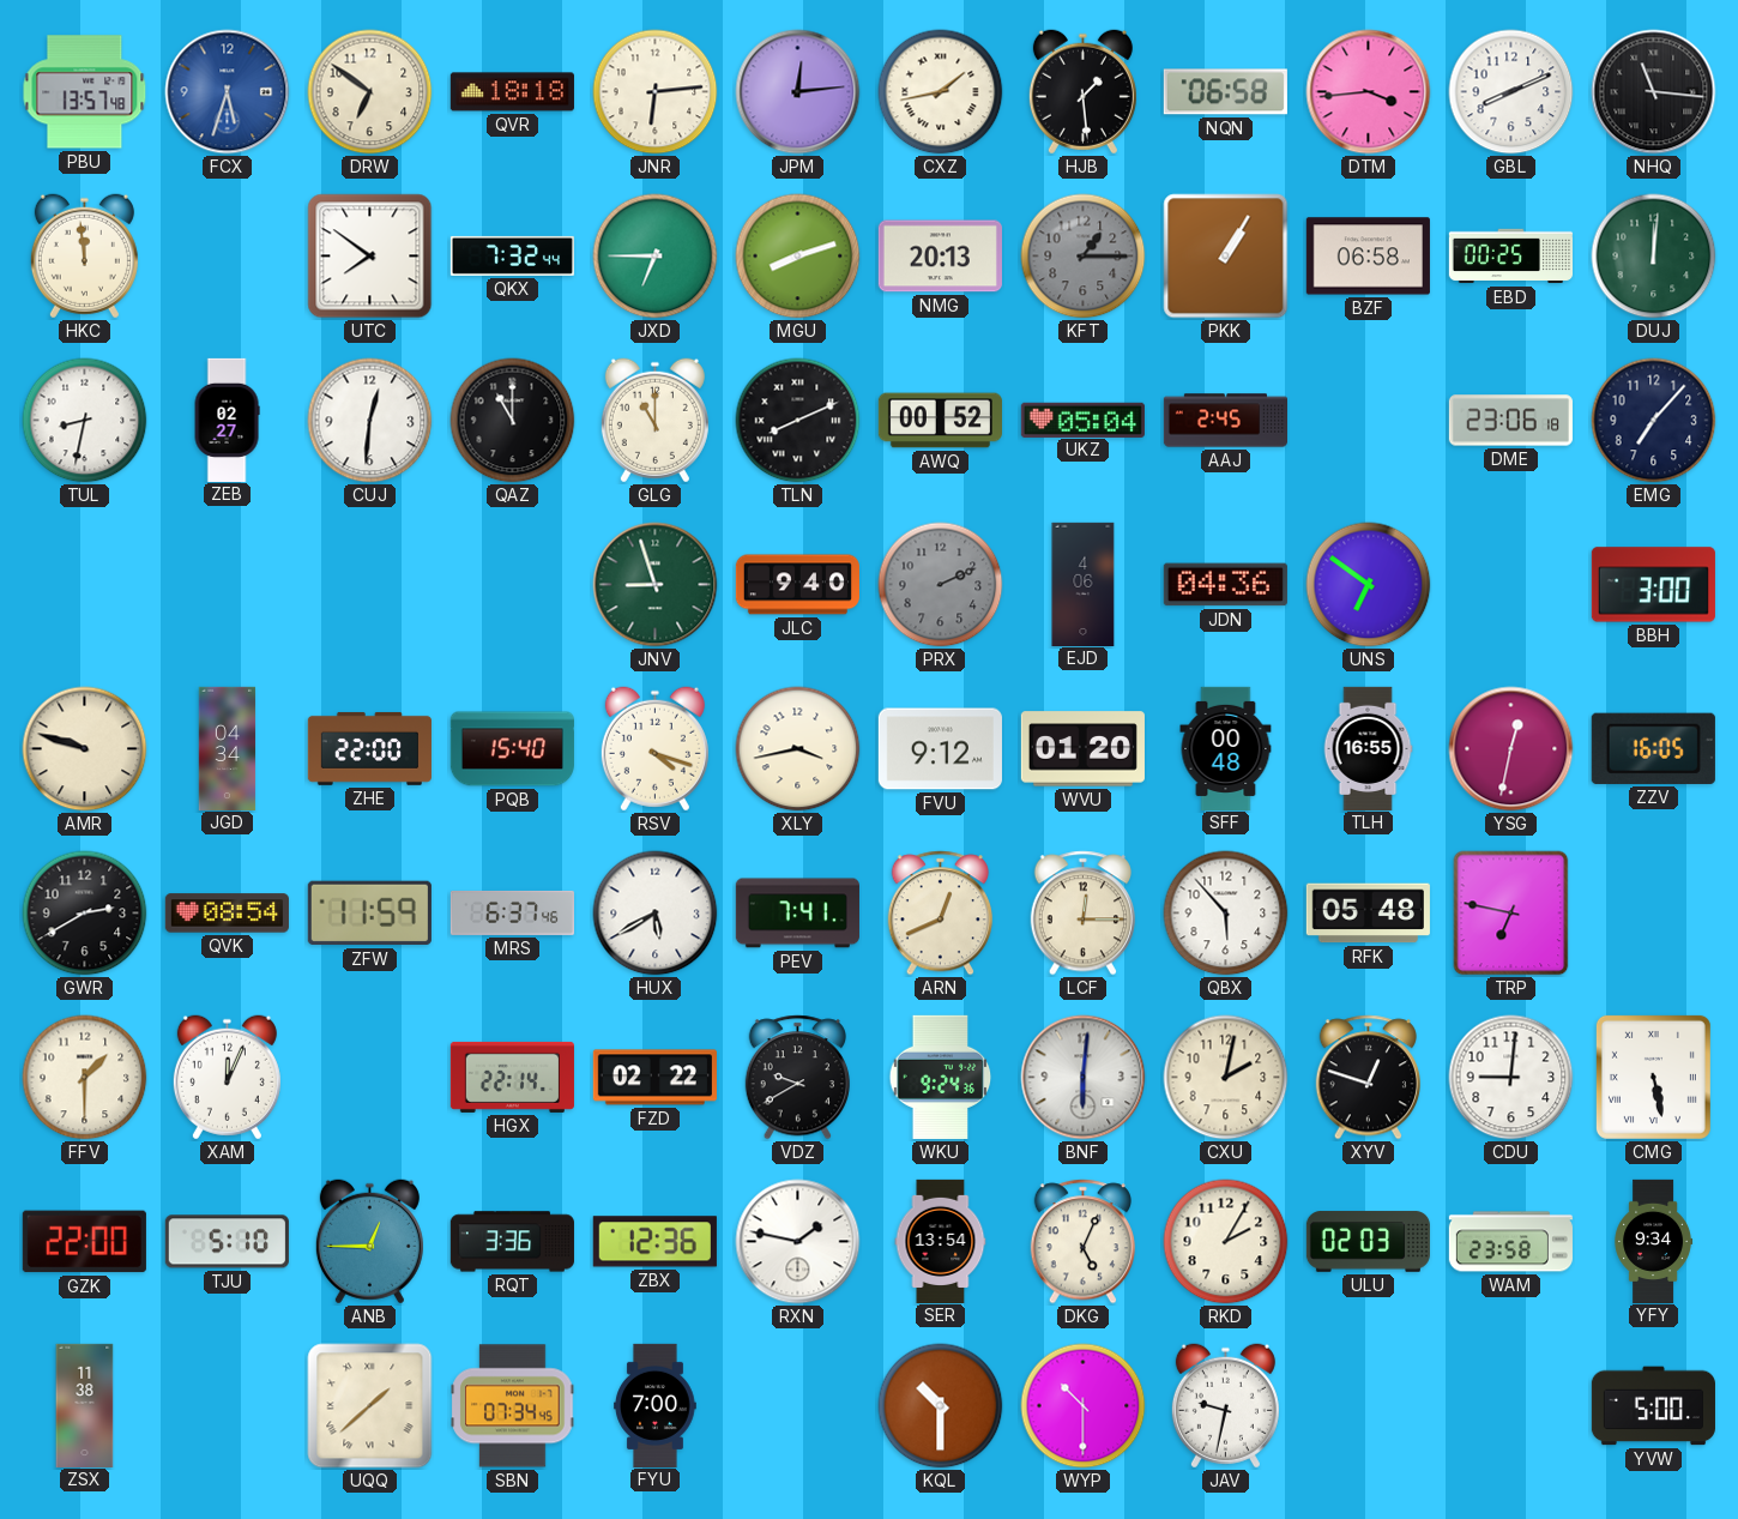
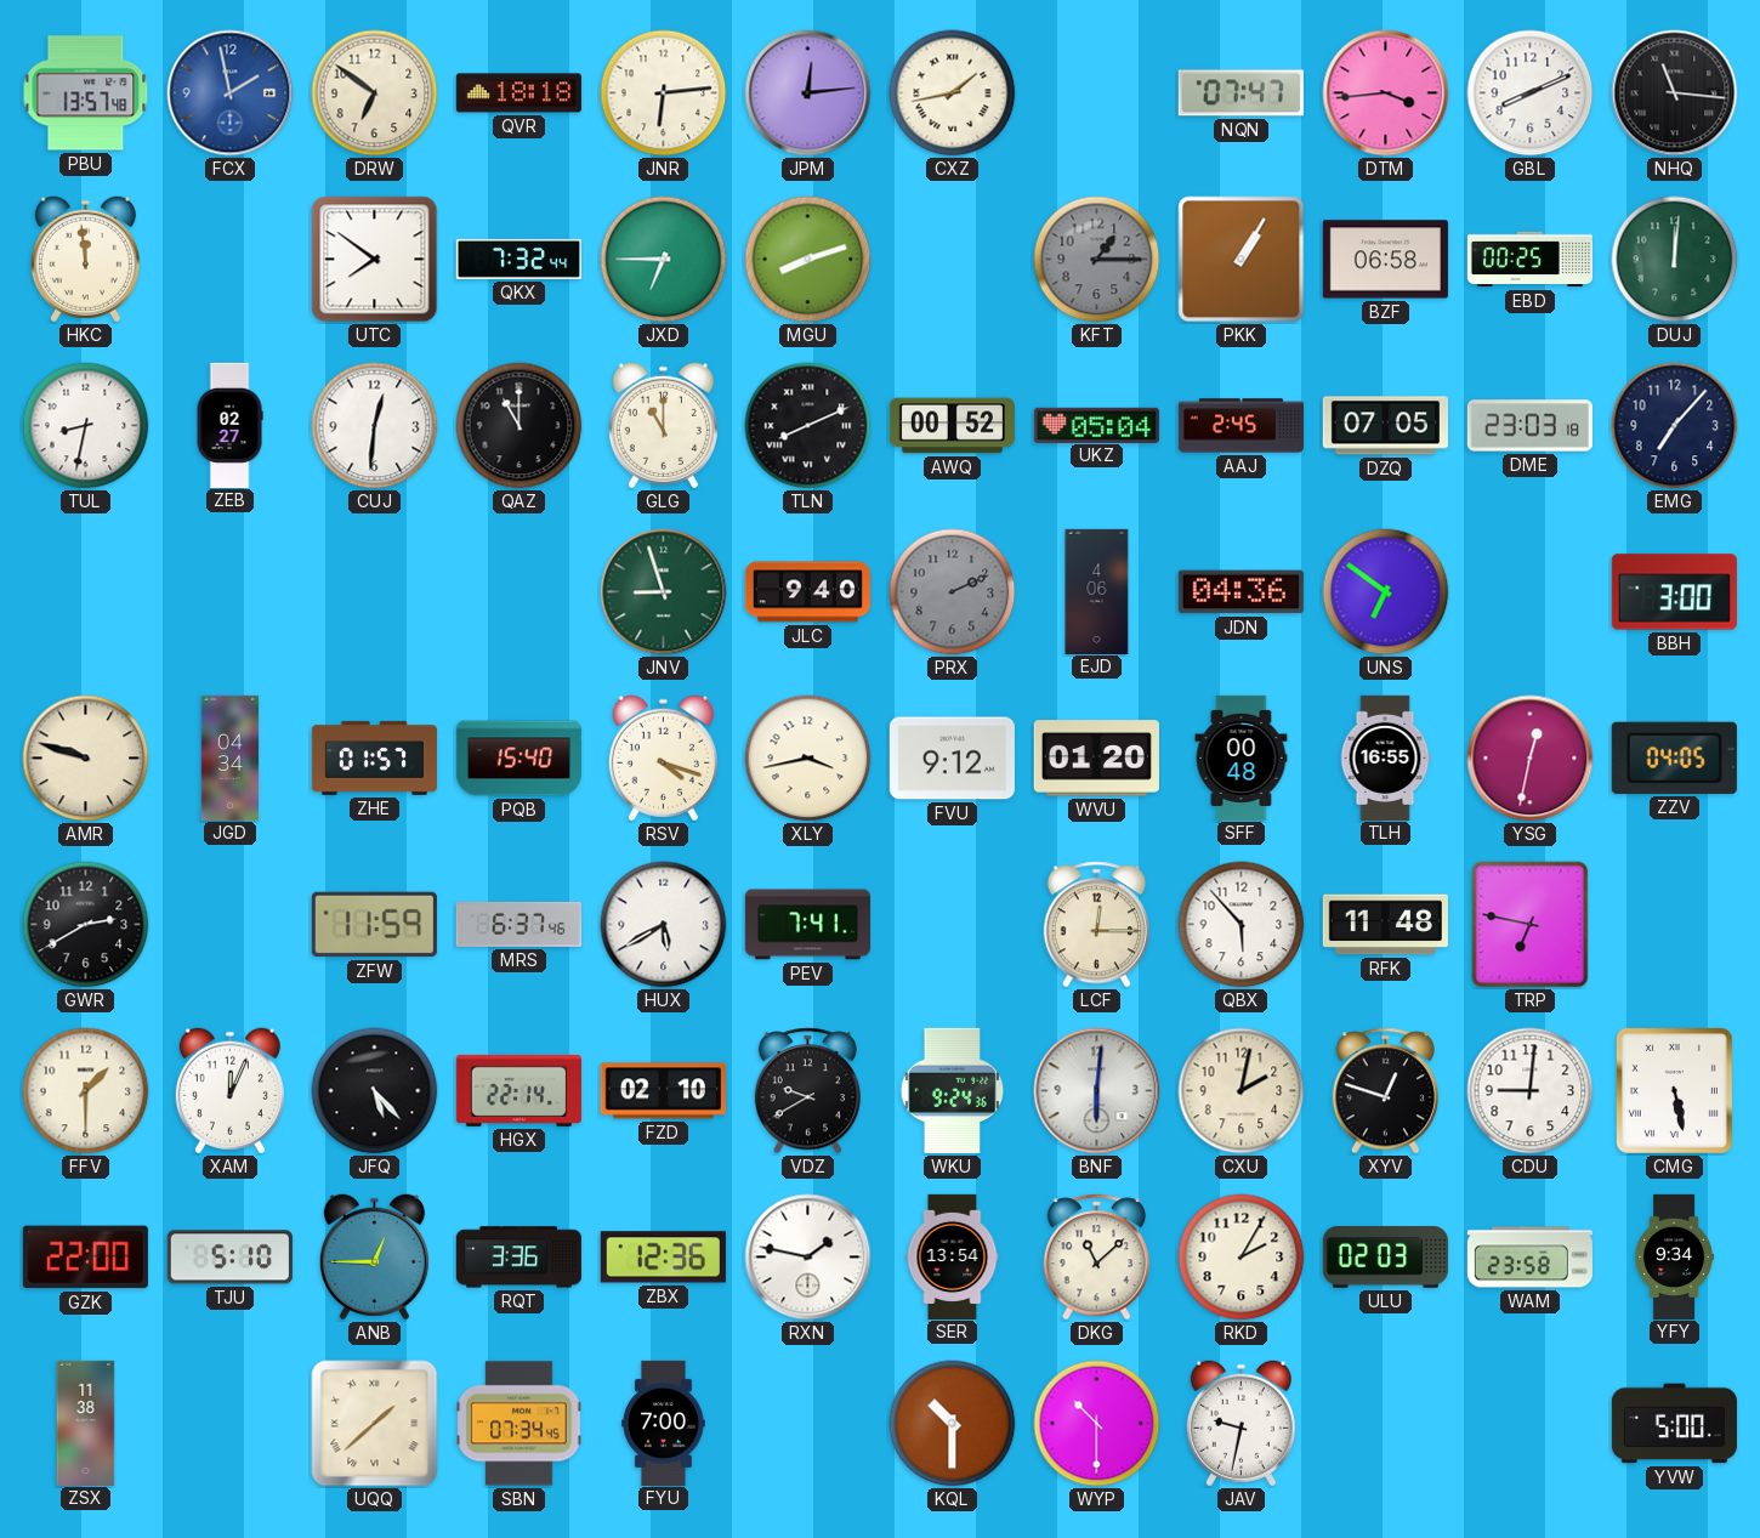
FCX: 5:33 -> 1:58 (231, 93)
HJB: 1:29 -> none (1082, 92)
NQN: 06:58 -> 07:47 (1240, 93)
NMG: 20:13 -> none (940, 257)
DZQ: none -> 07:05 (1385, 426)
DME: 23:06 -> 23:03 (1529, 426)
ZHE: 22:00 -> 01:57 (374, 757)
ZZV: 16:05 -> 04:05 (1674, 757)
QVK: 08:54 -> none (227, 914)
ARN: 12:41 -> none (940, 914)
RFK: 05:48 -> 11:48 (1385, 925)
JFQ: none -> 5:23 (375, 1091)
FZD: 02:22 -> 02:10 (663, 1091)
DKG: 5:04 -> 11:08 (1096, 1258)
